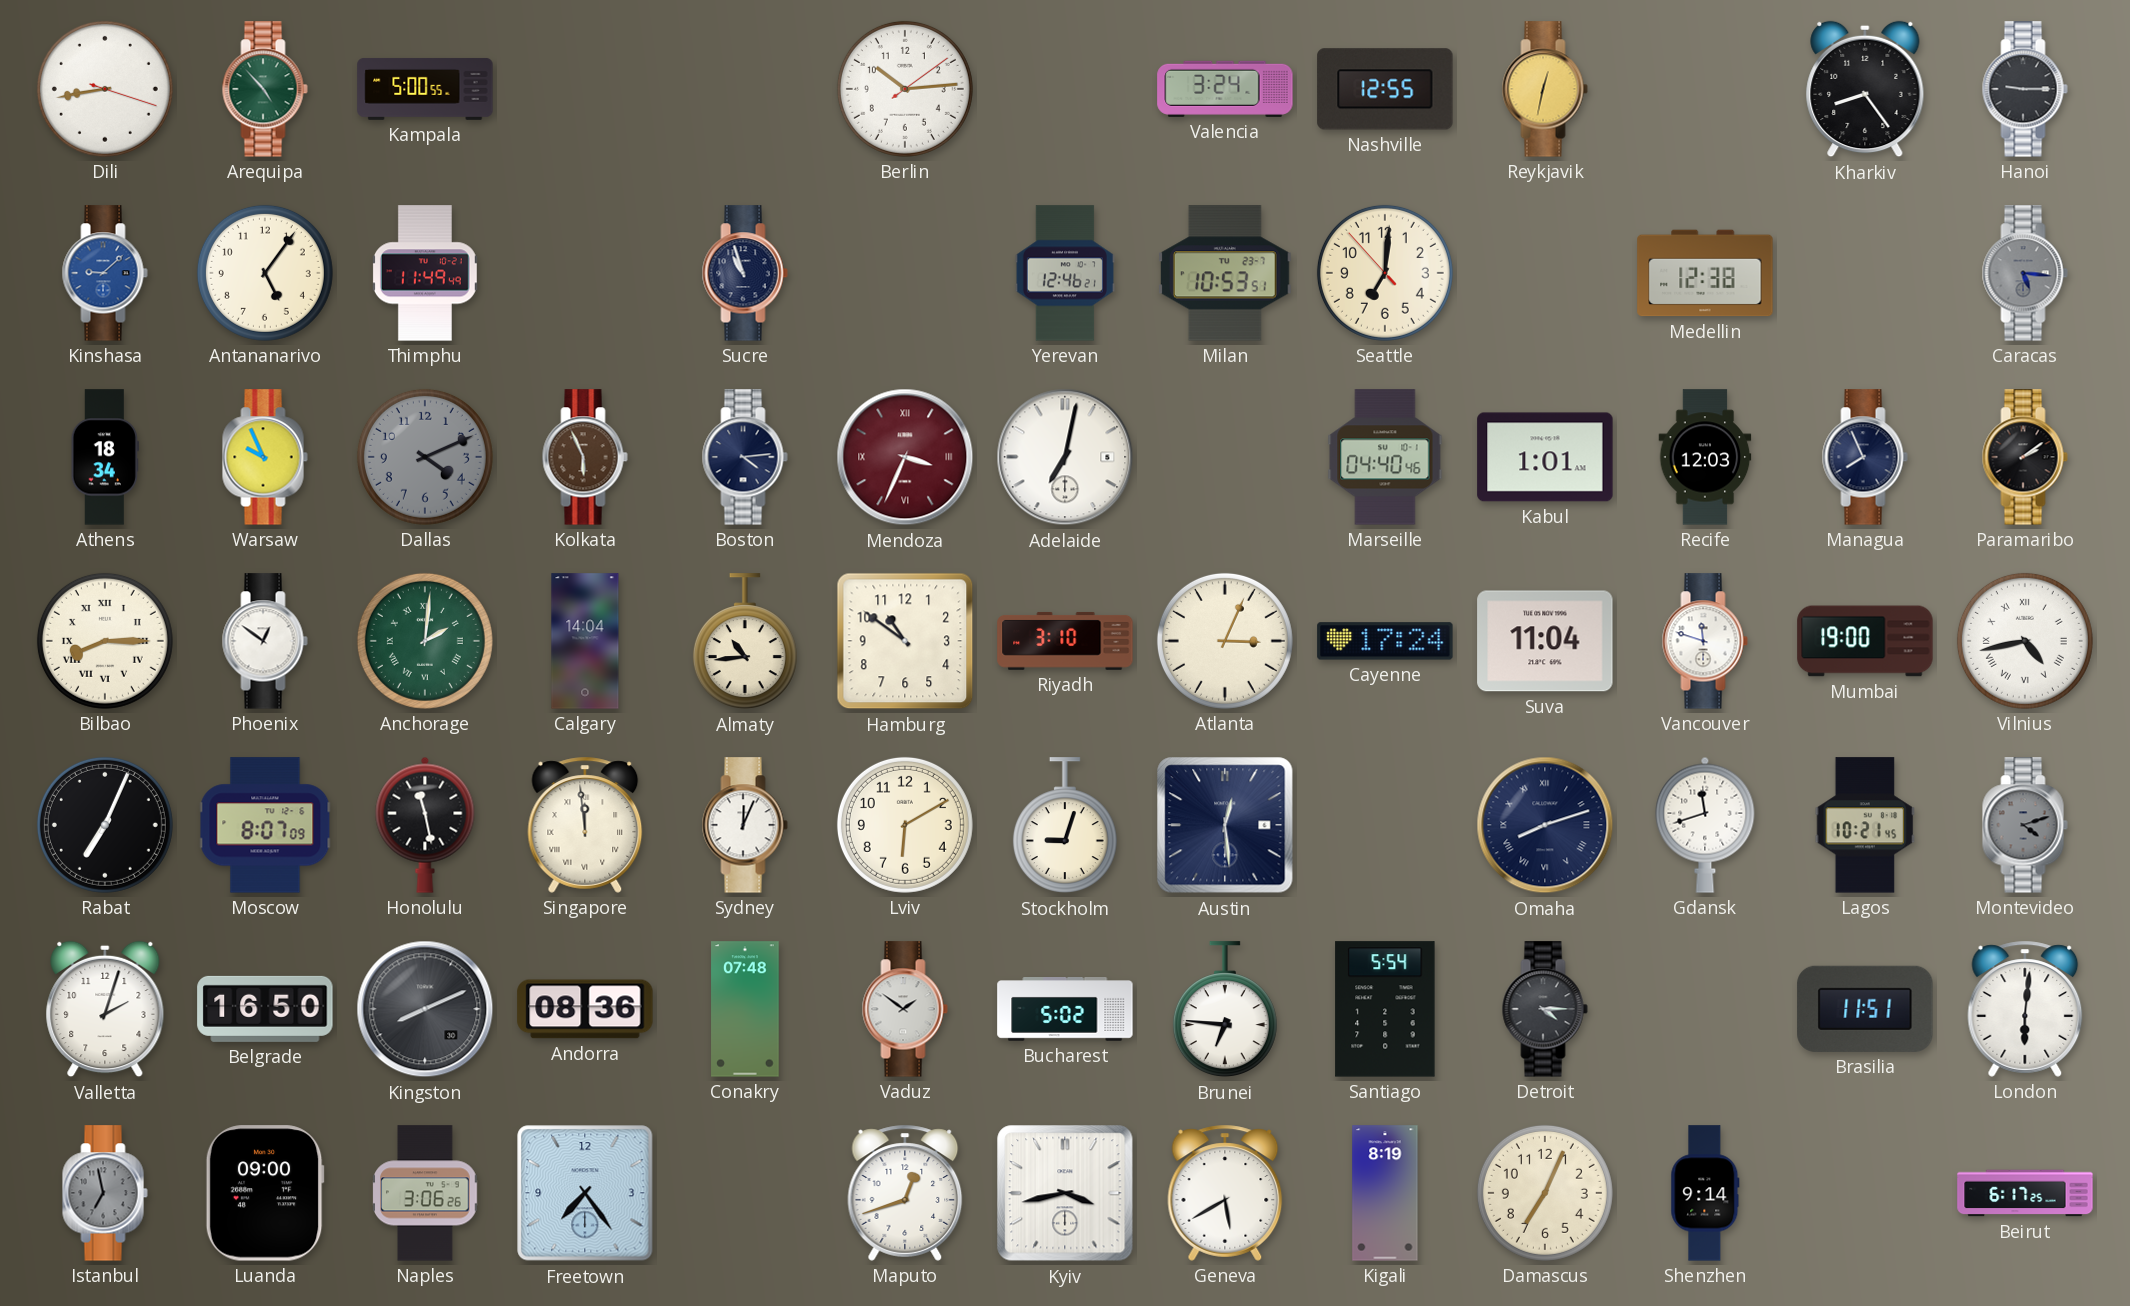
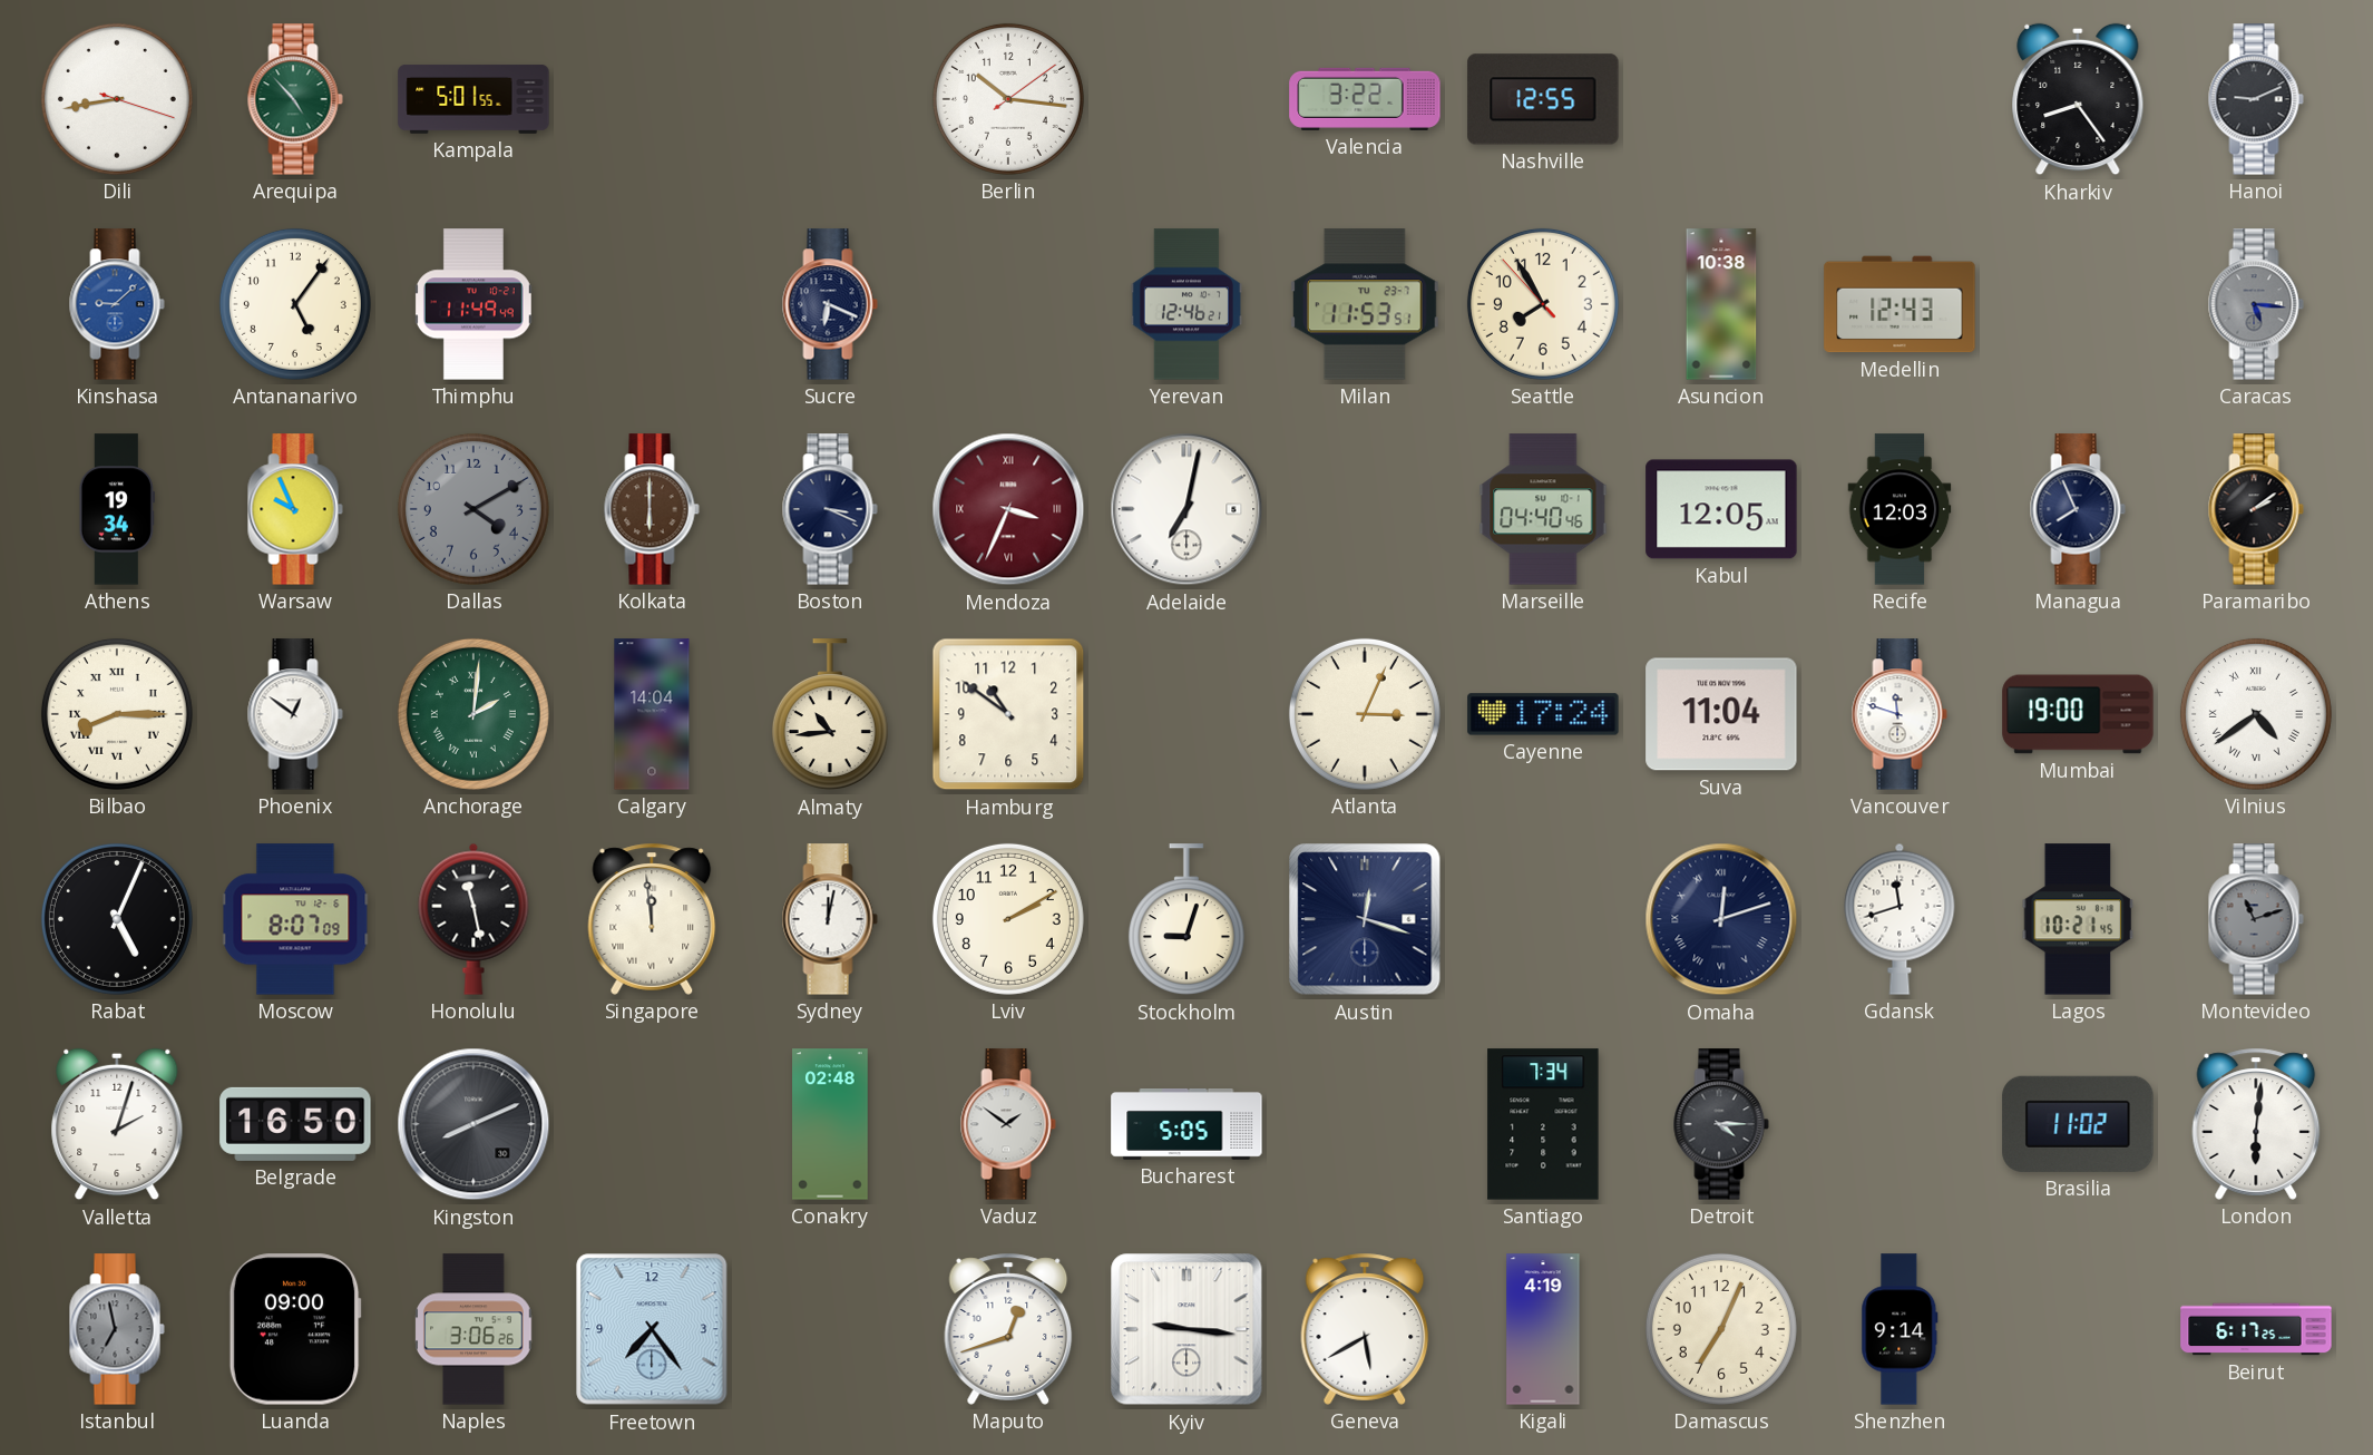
Kampala: 5:00 -> 5:01 (473, 99)
Berlin: 10:14 -> 10:16 (1008, 99)
Valencia: 3:24 -> 3:22 (1365, 99)
Reykjavik: 12:32 -> none (1545, 89)
Hanoi: 9:15 -> 9:11 (2256, 99)
Sucre: 10:57 -> 6:19 (830, 304)
Milan: 10:53 -> 11:53 (1365, 304)
Seattle: 7:00 -> 7:54 (1543, 304)
Asuncion: none -> 10:38 (1721, 304)
Medellin: 12:38 -> 12:43 (1900, 304)
Athens: 18:34 -> 19:34 (117, 509)
Dallas: 4:11 -> 4:10 (473, 509)
Kolkata: 5:56 -> 6:00 (652, 509)
Boston: 4:14 -> 3:19 (830, 509)
Kabul: 1:01 -> 12:05 (1721, 509)
Riyadh: 3:10 -> none (1065, 641)
Vilnius: 4:43 -> 4:39 (2256, 714)
Rabat: 7:04 -> 5:04 (117, 919)
Sydney: 12:04 -> 12:02 (830, 919)
Lviv: 6:10 -> 2:10 (1008, 919)
Austin: 12:29 -> 12:18 (1365, 919)
Omaha: 8:12 -> 12:12 (1721, 919)
Montevideo: 4:12 -> 11:12 (2256, 919)
Andorra: 08:36 -> none (585, 1009)
Conakry: 07:48 -> 02:48 (830, 1124)
Bucharest: 5:02 -> 5:05 (1186, 1125)
Brunei: 6:46 -> none (1225, 1010)
Santiago: 5:54 -> 7:34 (1543, 1124)
Brasilia: 11:51 -> 11:02 (2078, 1124)
Kyiv: 3:43 -> 9:16 (1186, 1329)
Kigali: 8:19 -> 4:19 (1543, 1329)
